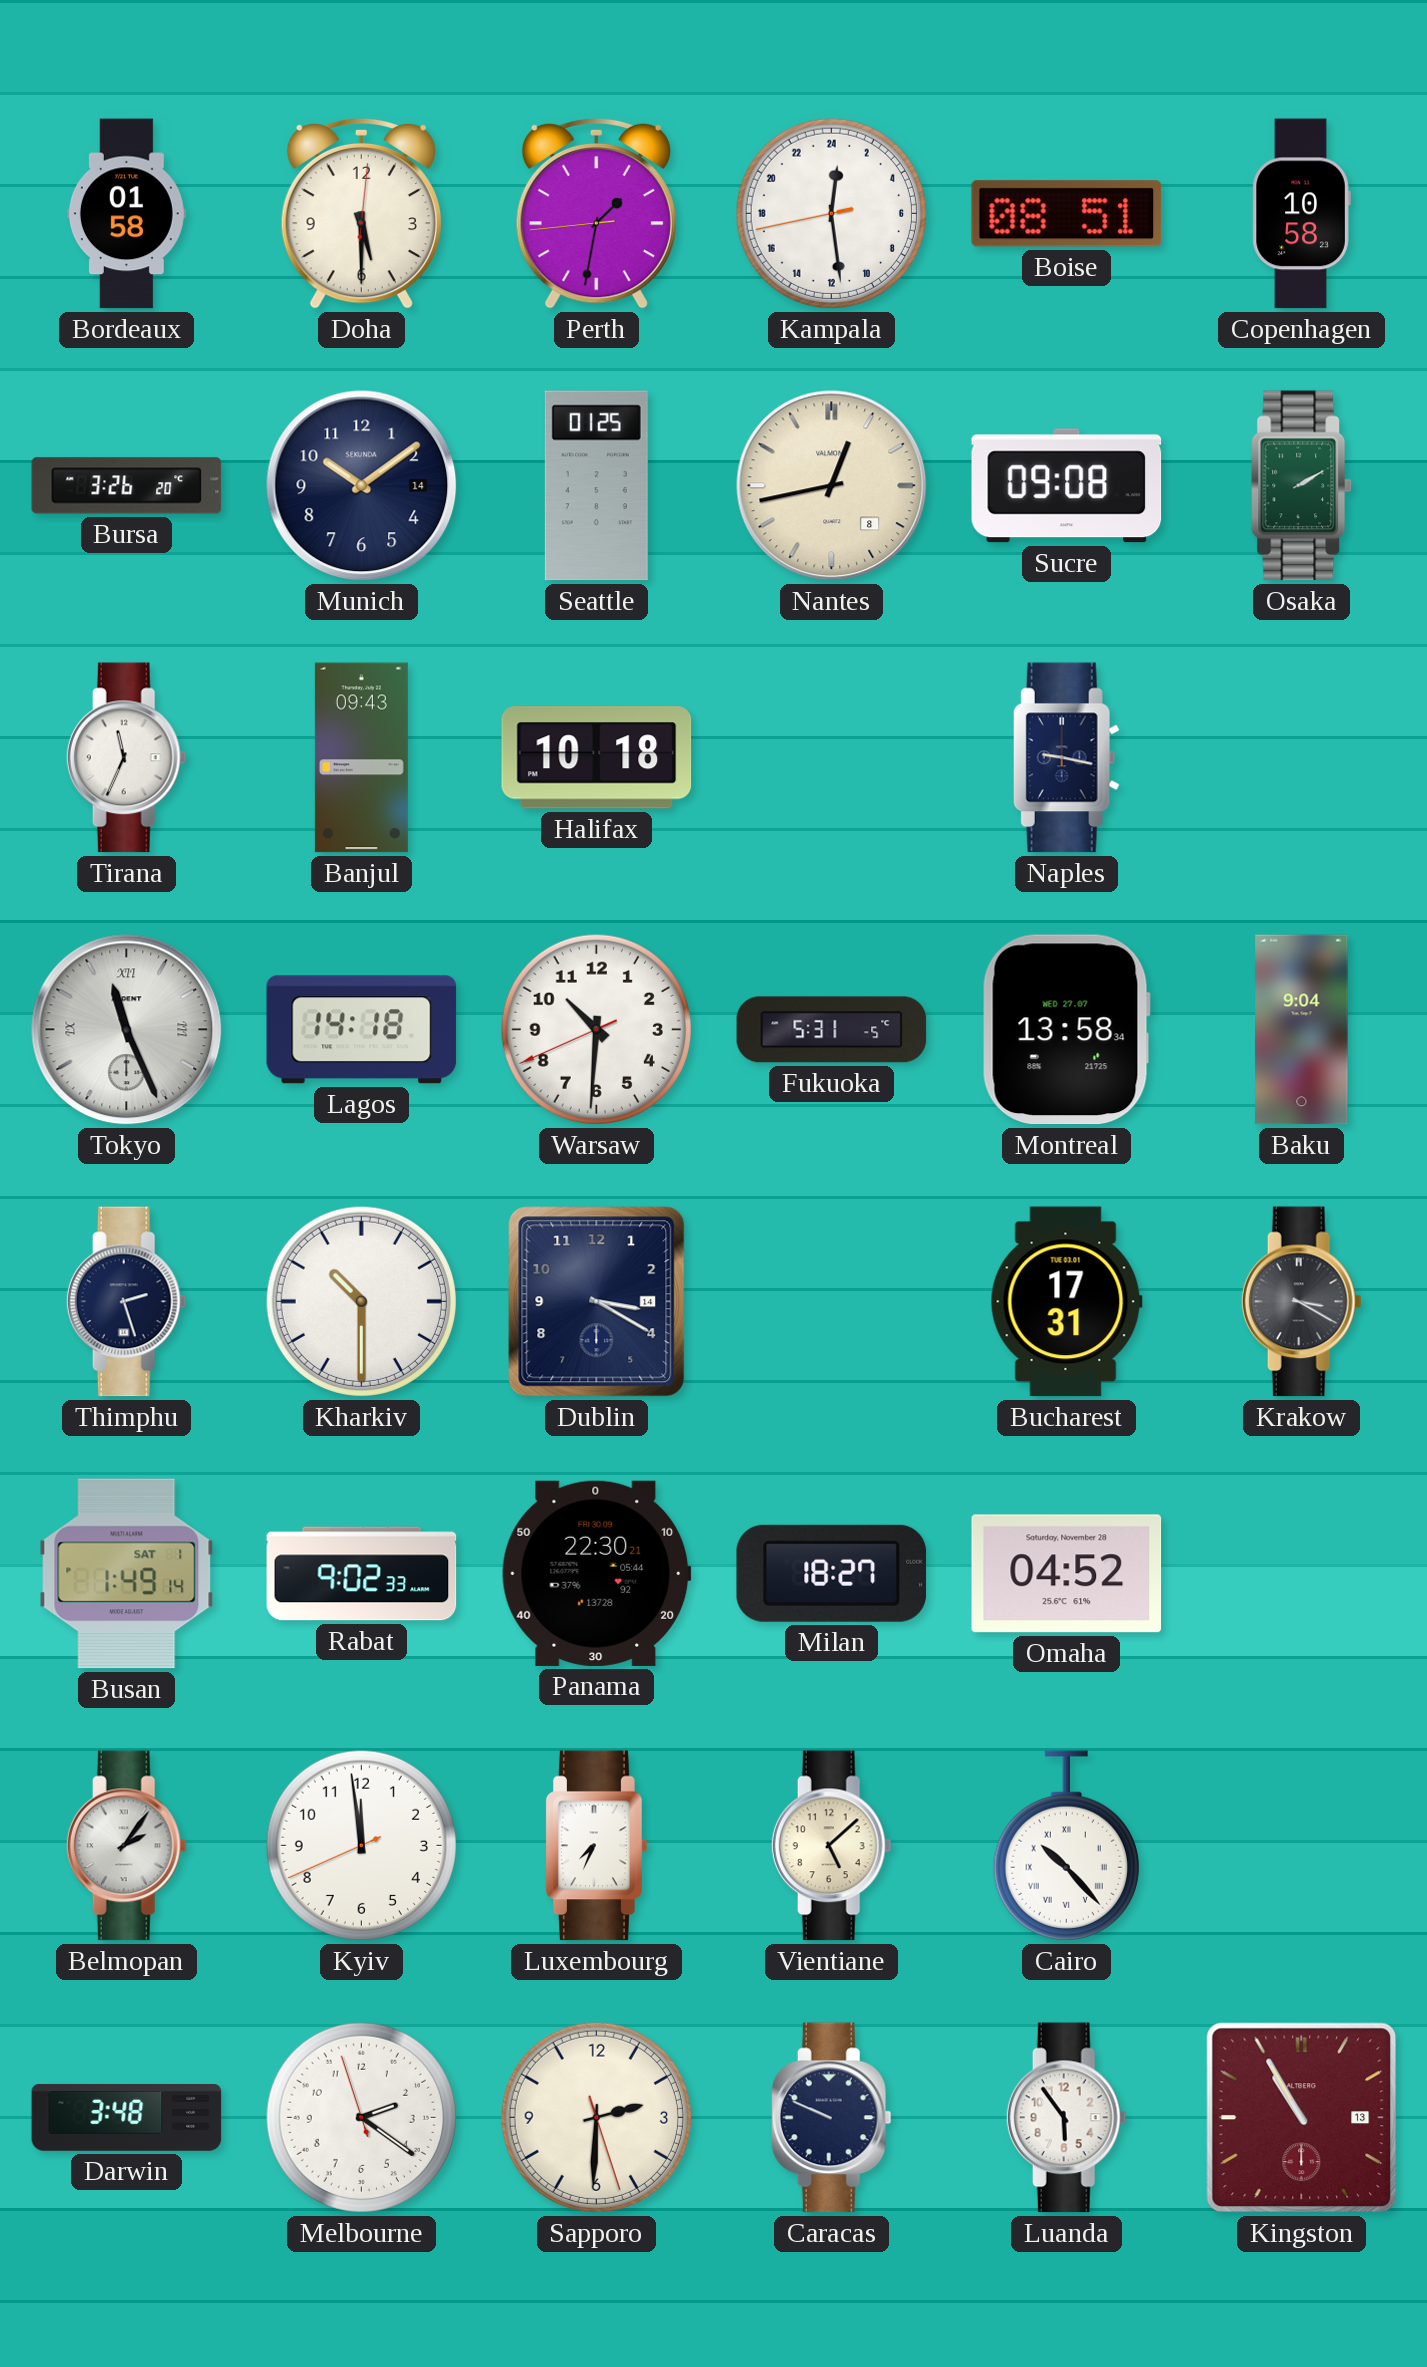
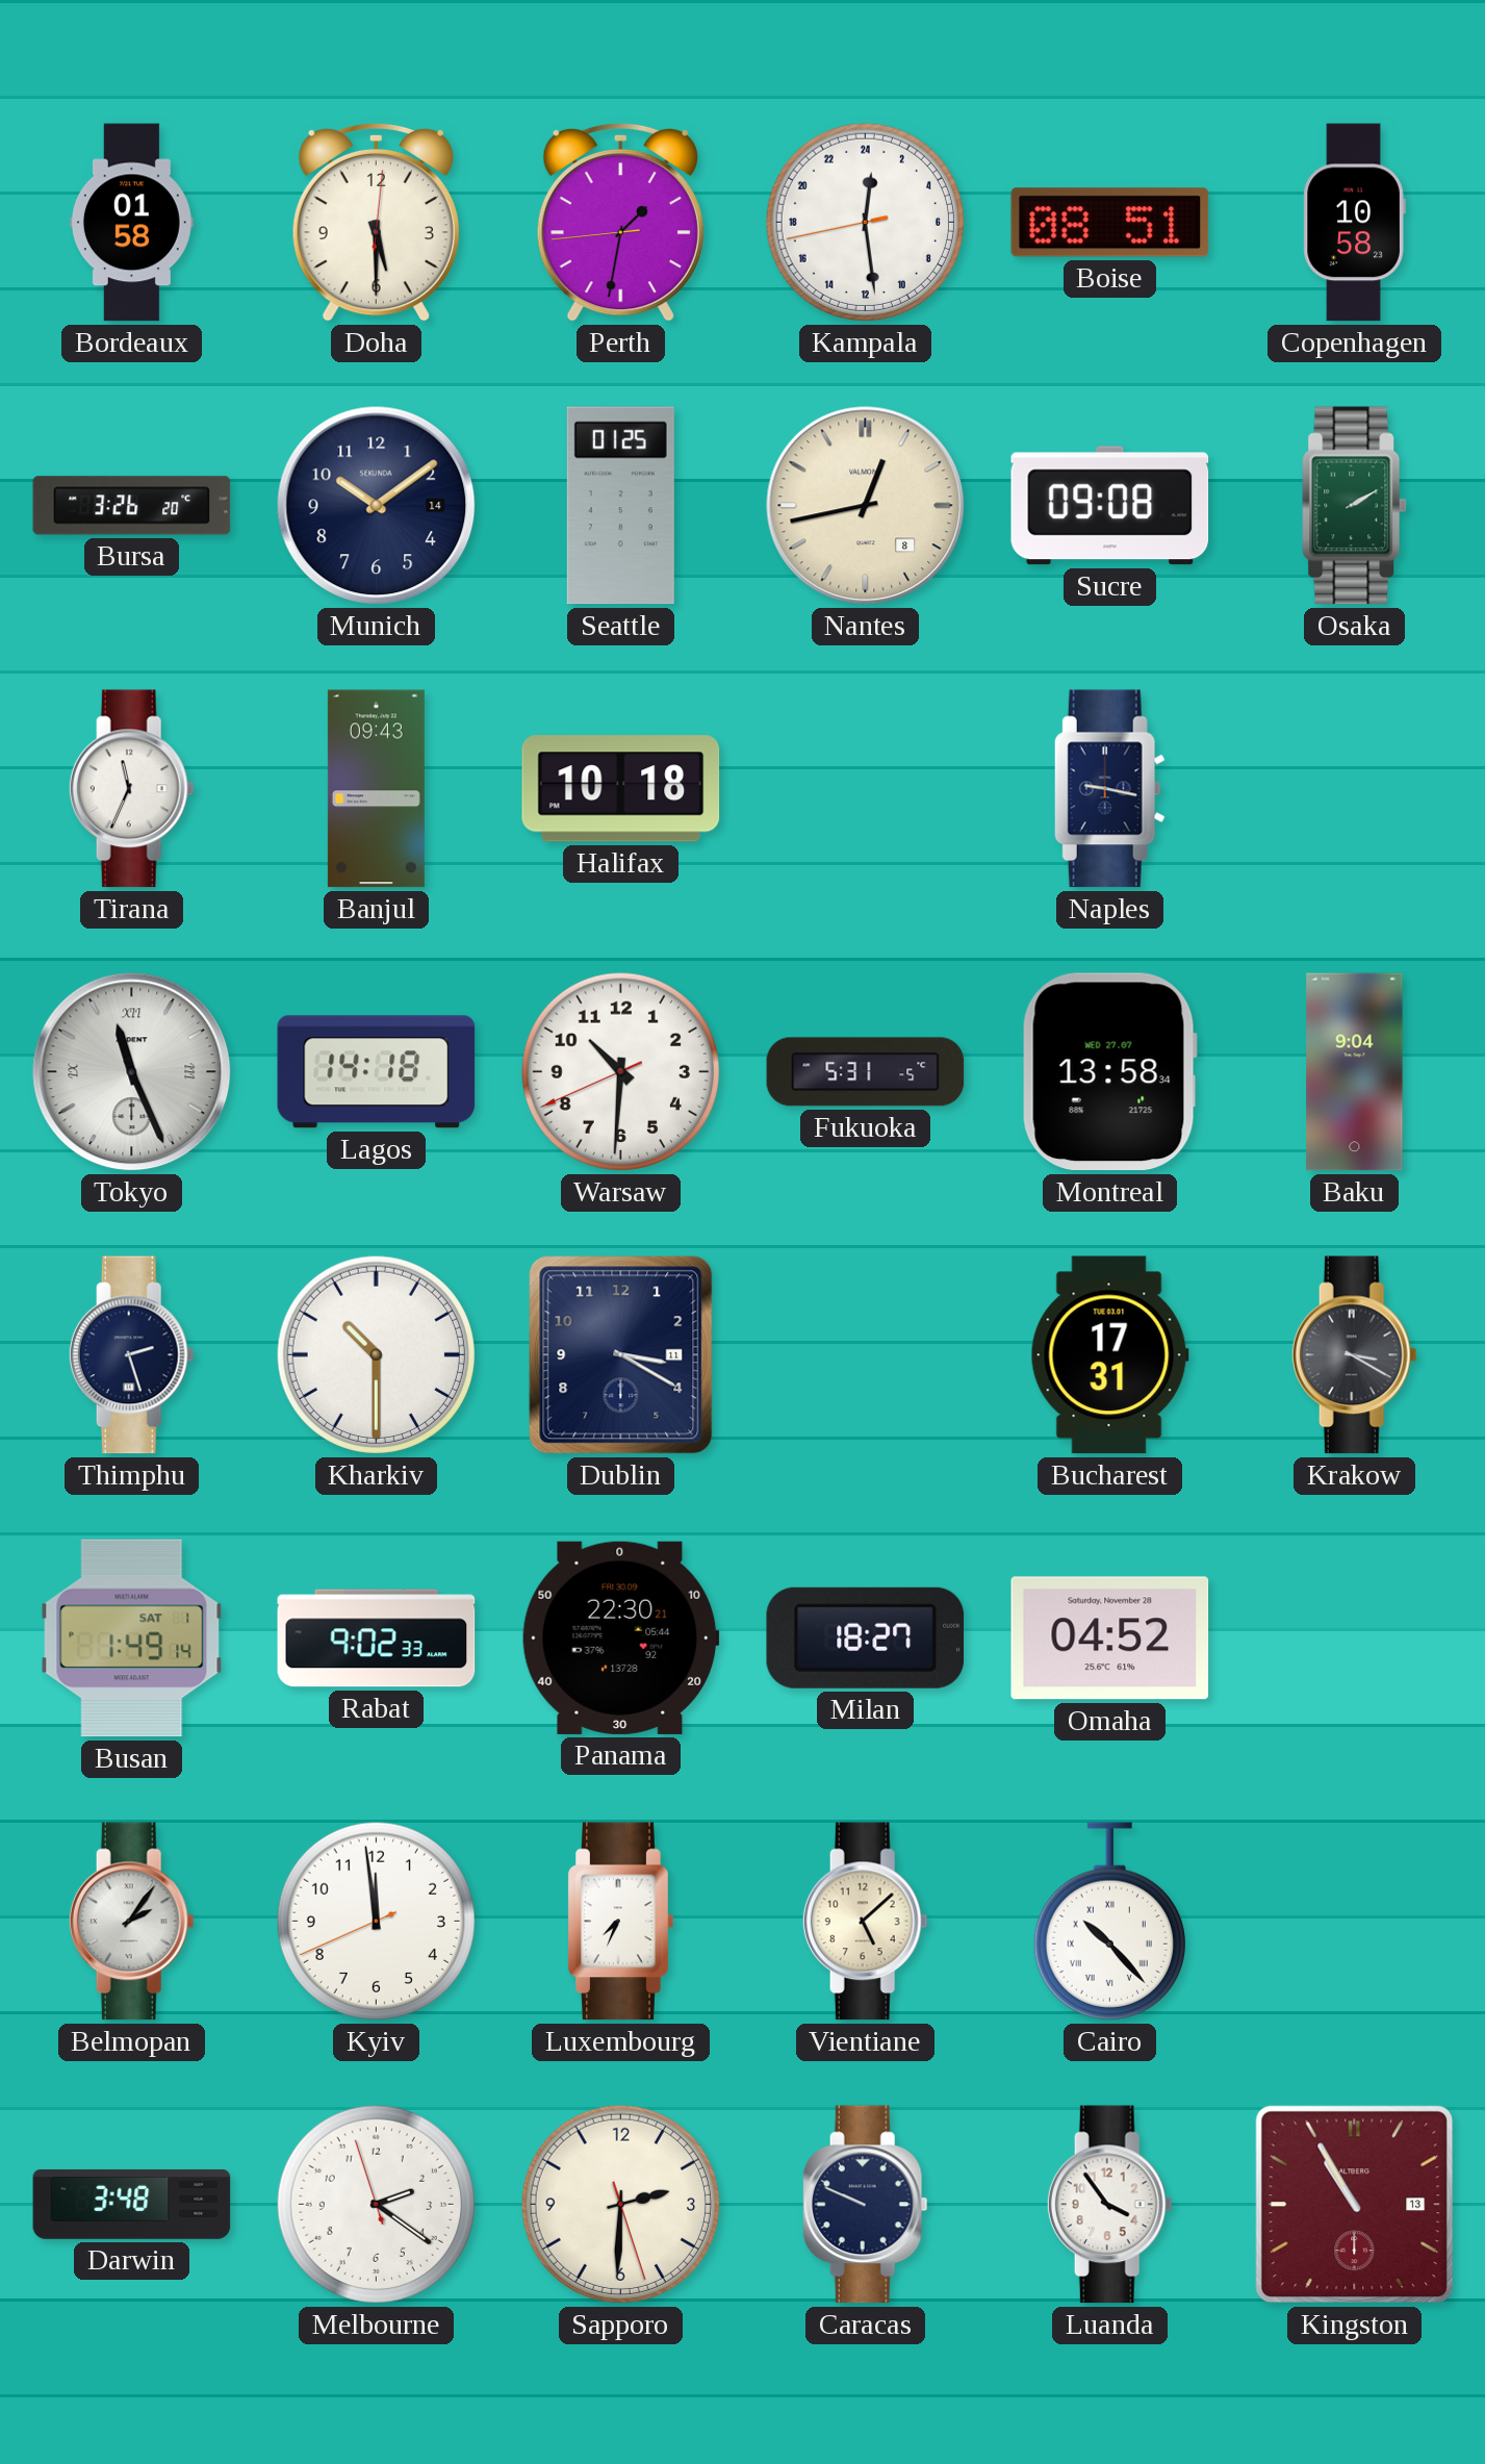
Dublin date: 14 -> 11 (621, 1355)
Luanda: 5:54 -> 3:54 (1109, 2205)
